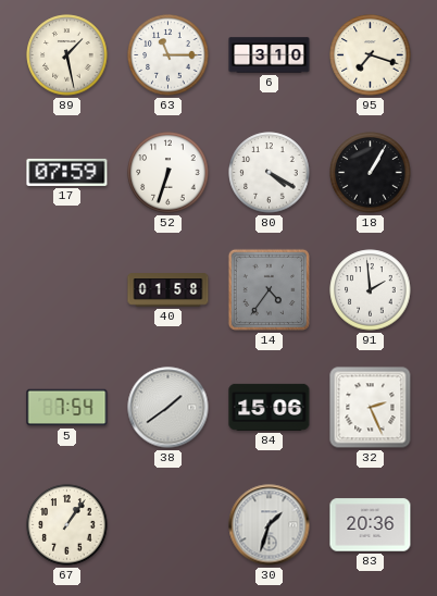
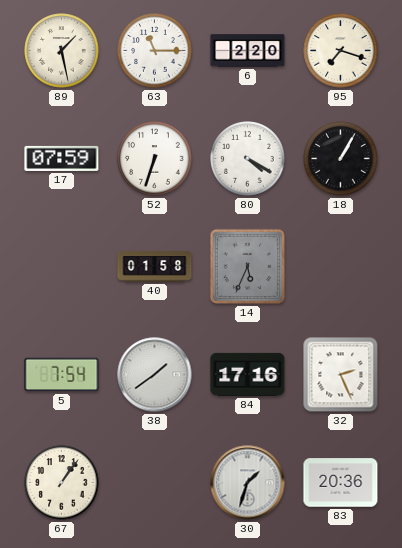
6: 3:10 -> 2:20 (248, 51)
14: 4:36 -> 5:34 (247, 266)
91: 1:59 -> none (371, 290)
84: 15:06 -> 17:16 (248, 374)
